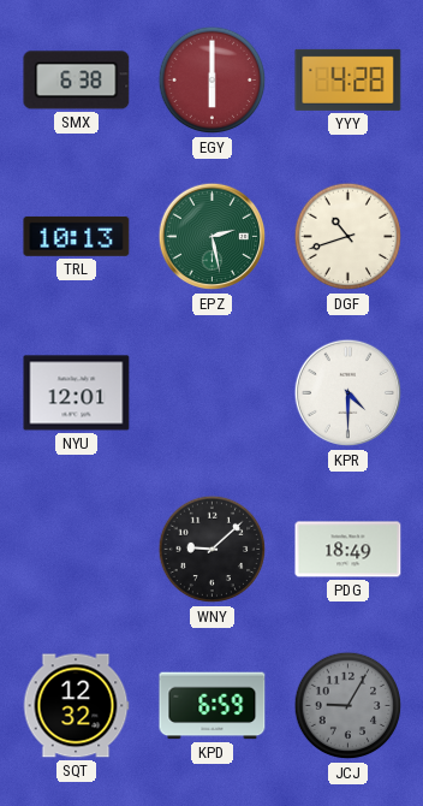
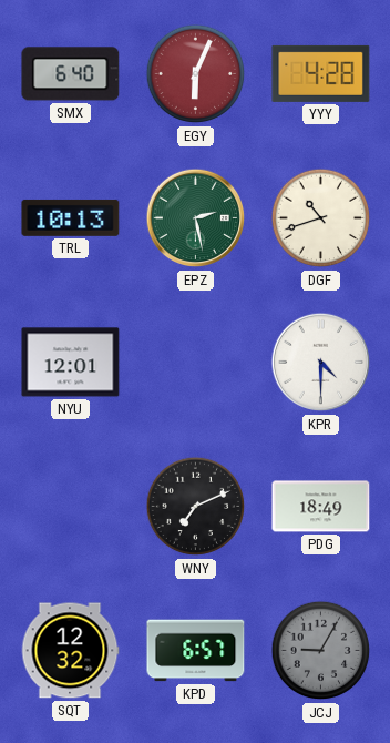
SMX: 6:38 -> 6:40 (71, 74)
EGY: 6:00 -> 6:04 (196, 74)
WNY: 9:08 -> 7:11 (196, 507)
KPD: 6:59 -> 6:57 (196, 651)
